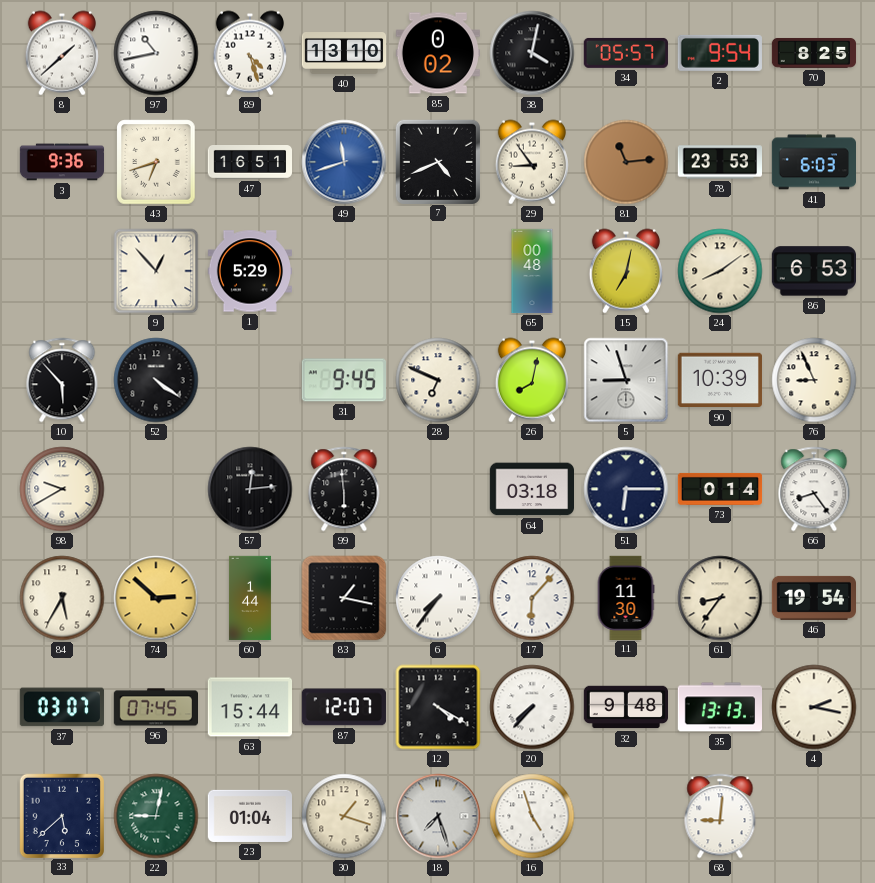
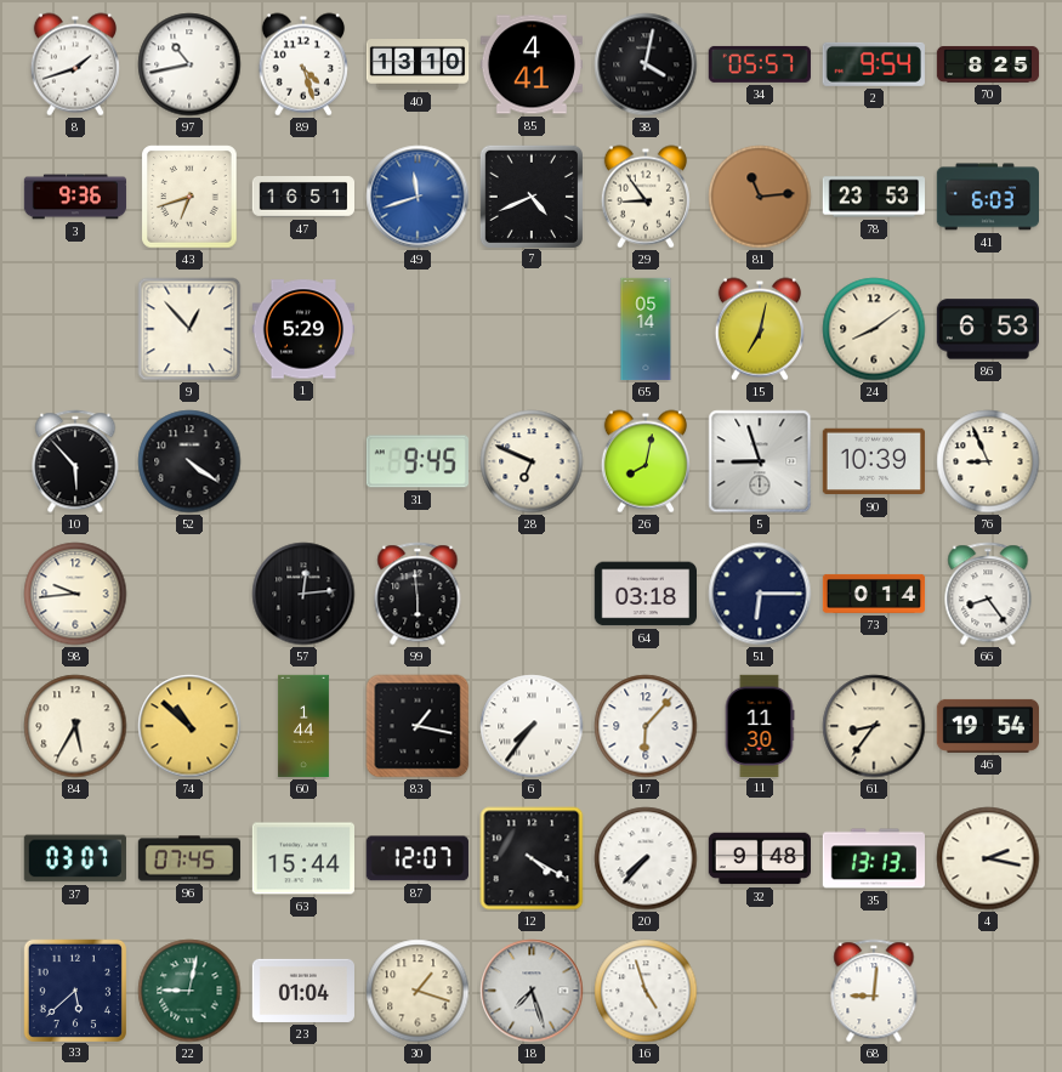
8: 1:38 -> 1:42 (75, 64)
85: 0:02 -> 4:41 (530, 64)
65: 00:48 -> 05:14 (646, 329)
98: 9:40 -> 9:44 (75, 594)
74: 2:52 -> 10:52 (189, 726)
